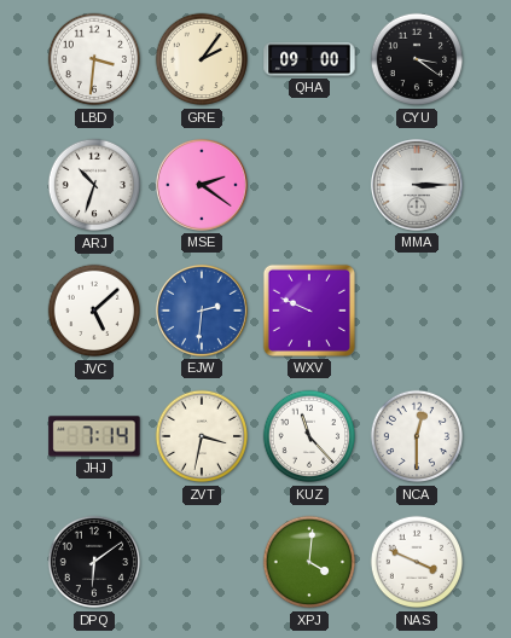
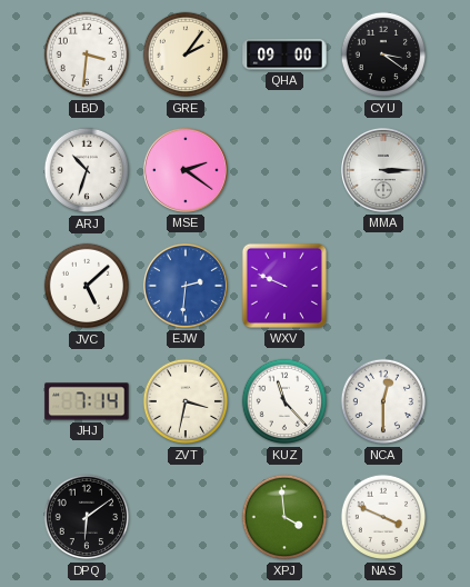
XPJ: 4:01 -> 3:59 (284, 517)
